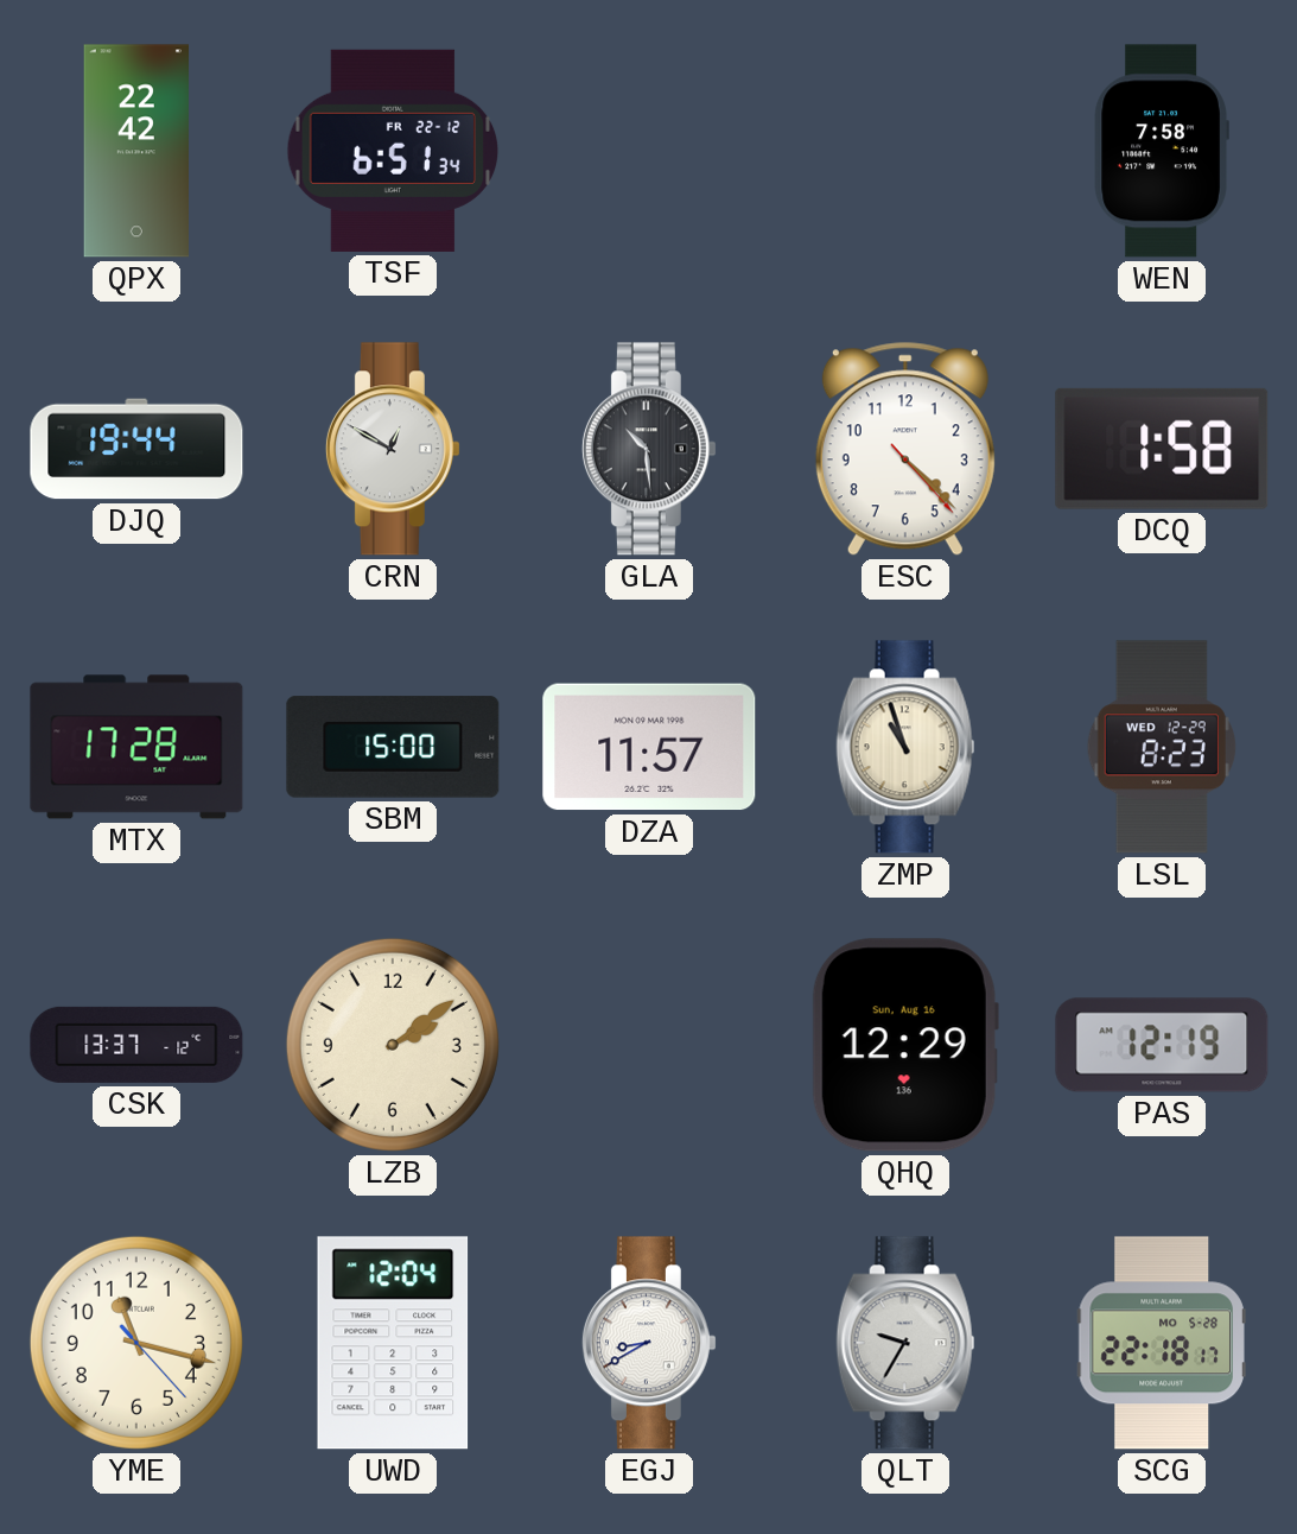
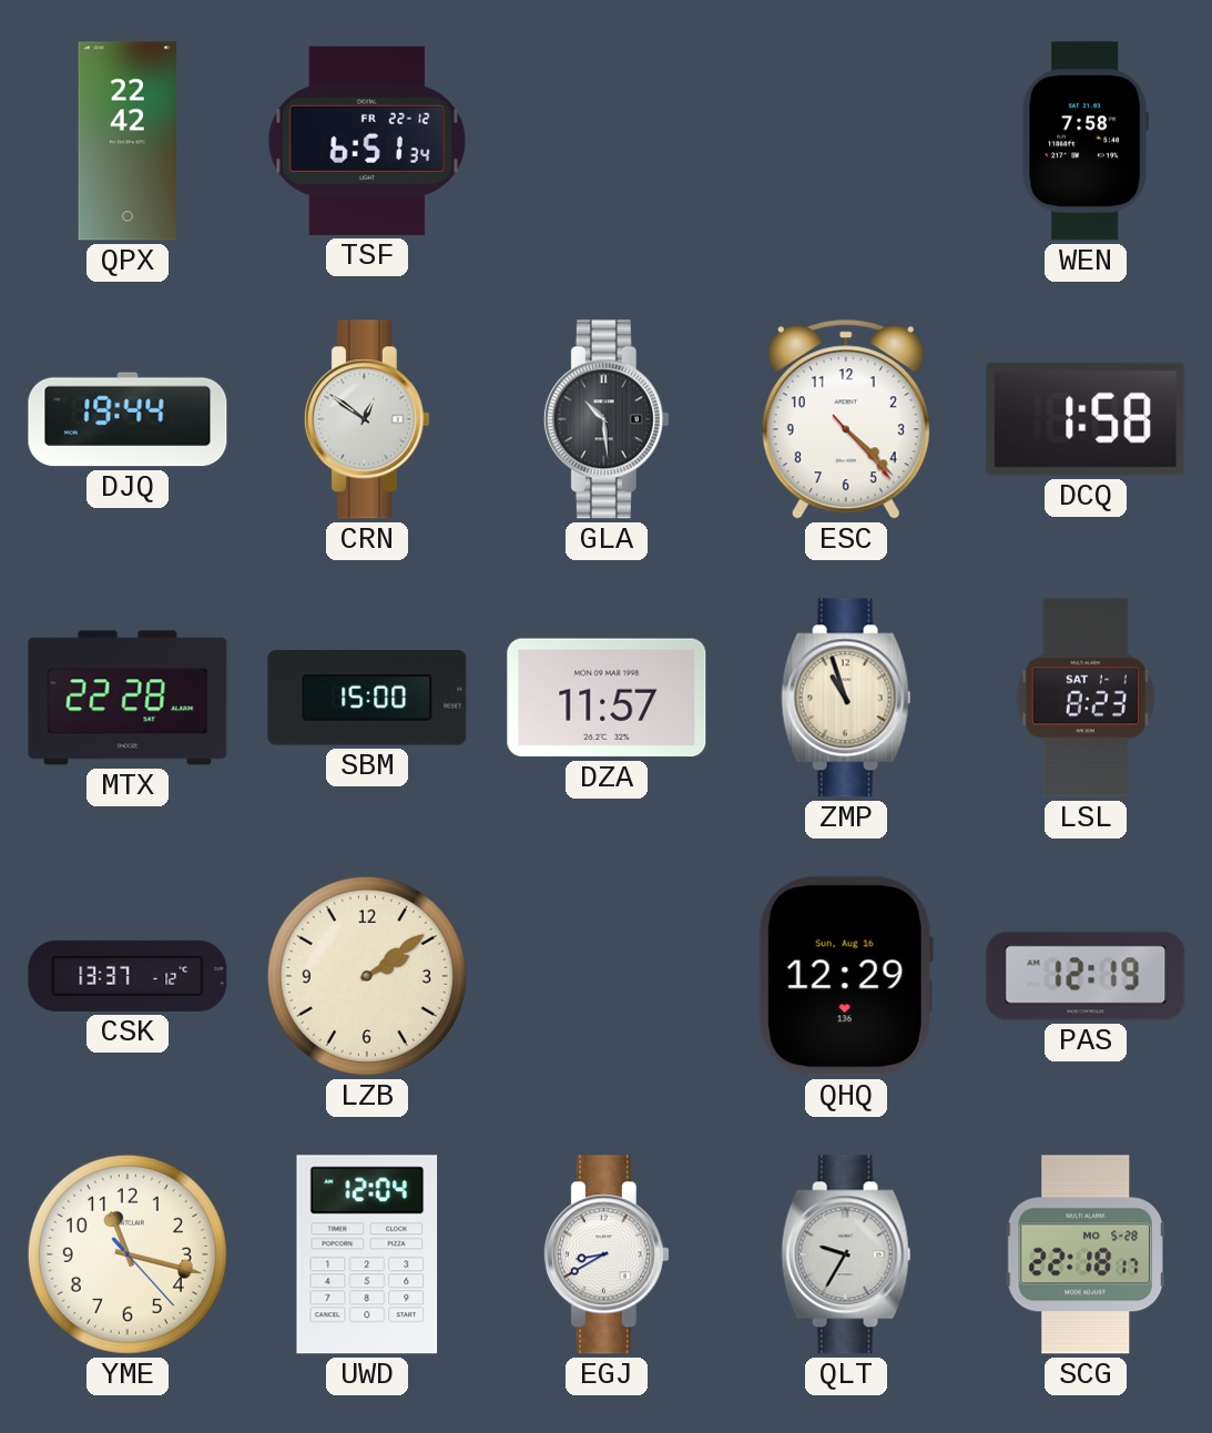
CRN: 12:50 -> 12:51 (367, 419)
MTX: 17:28 -> 22:28 (128, 698)
LSL date: WED 12-29 -> SAT 1-1 (1086, 698)
